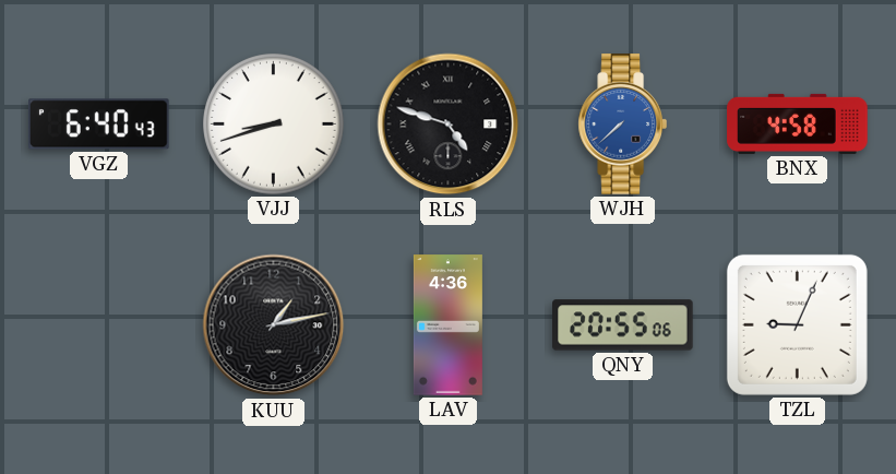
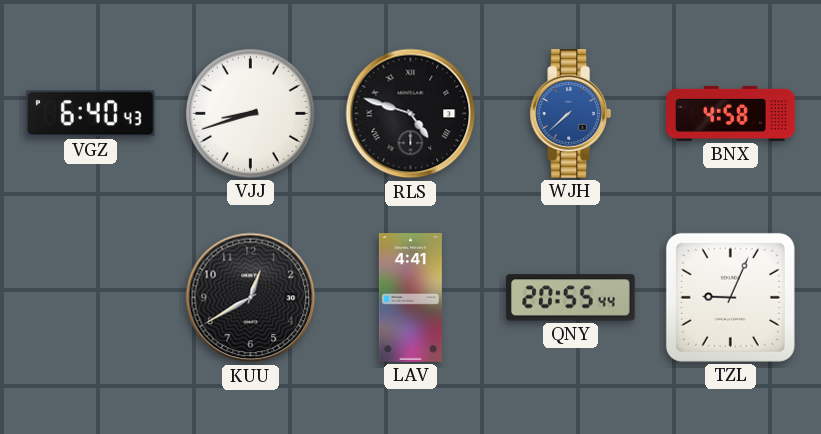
KUU: 1:13 -> 12:40 (251, 298)
LAV: 4:36 -> 4:41 (410, 298)
QNY: 20:55:06 -> 20:55:44 (571, 298)
